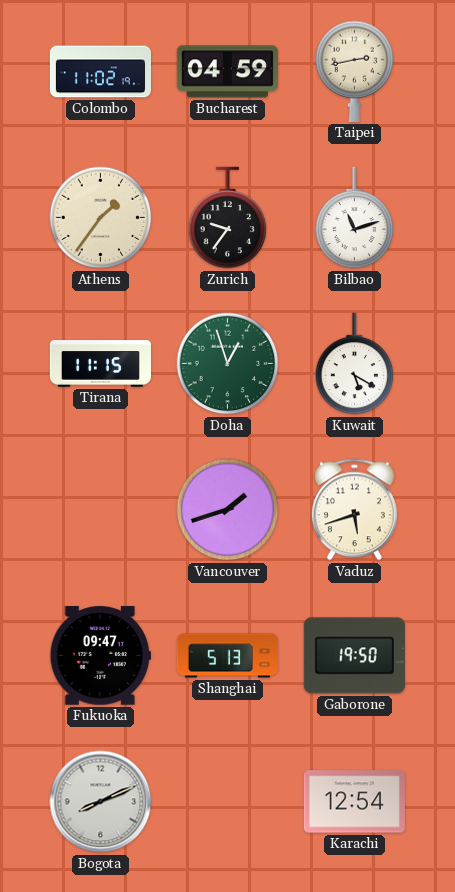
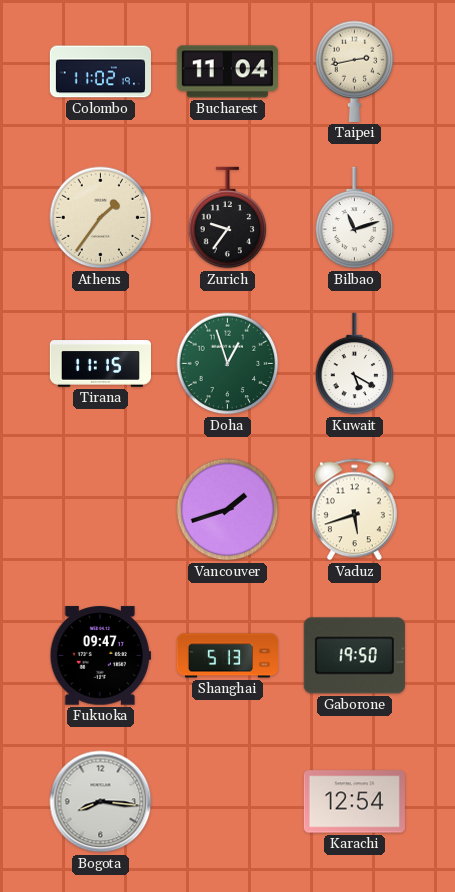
Bucharest: 04:59 -> 11:04 (227, 72)
Bogota: 8:11 -> 8:16 (101, 802)
